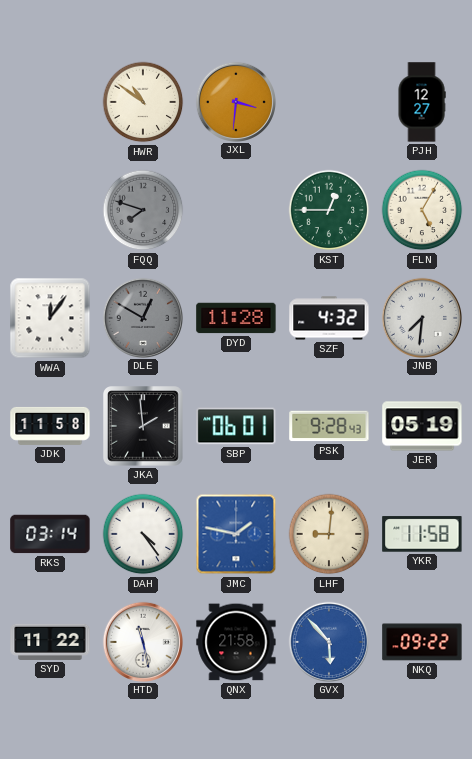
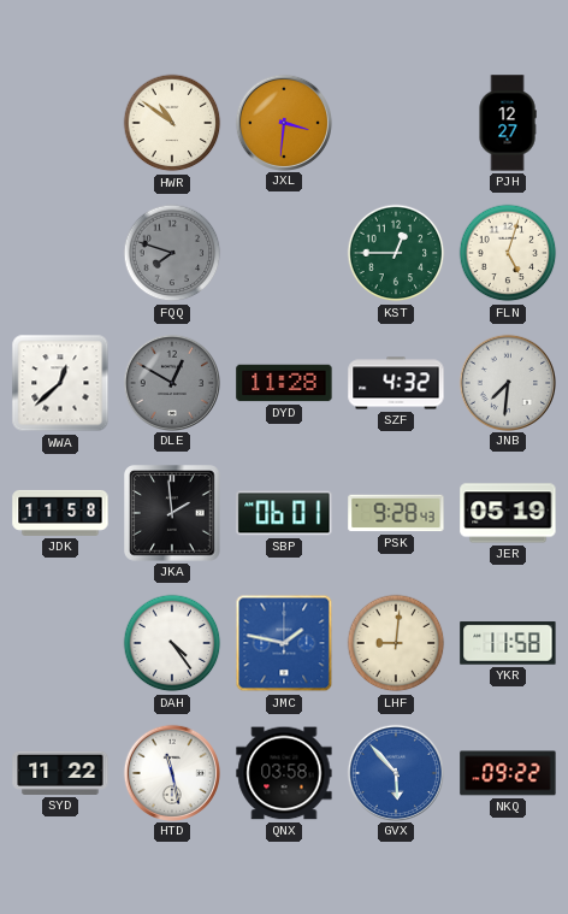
FLN: 5:05 -> 5:03 (508, 253)
WWA: 12:06 -> 12:38 (60, 383)
RKS: 03:14 -> none (50, 534)
QNX: 21:58 -> 03:58 (284, 773)
